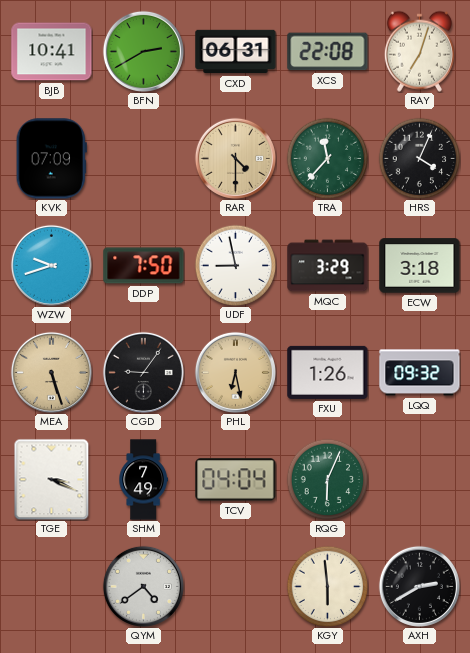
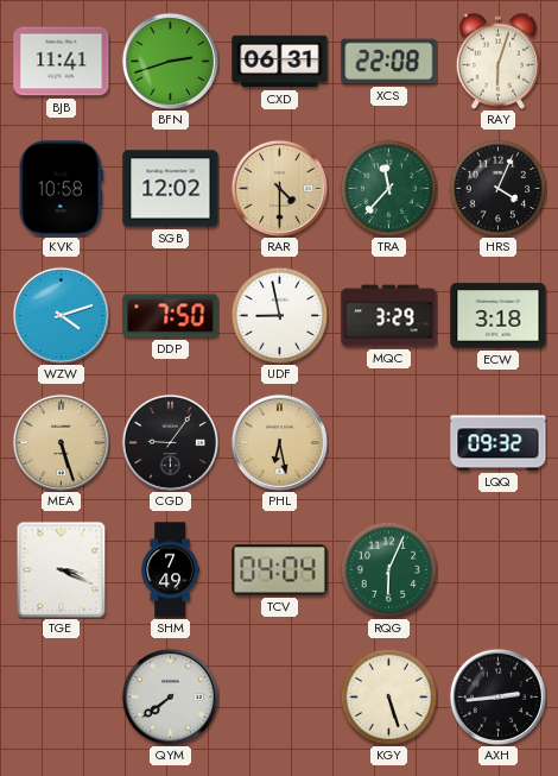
BJB: 10:41 -> 11:41 (62, 62)
BFN: 2:40 -> 2:42 (170, 61)
RAY: 7:03 -> 6:03 (497, 61)
KVK: 07:09 -> 10:58 (61, 189)
SGB: none -> 12:02 (171, 189)
WZW: 9:42 -> 4:12 (61, 315)
FXU: 1:26 -> none (328, 372)
QYM: 4:39 -> 7:39 (170, 696)
KGY: 5:59 -> 5:27 (388, 696)
AXH: 2:40 -> 2:44 (497, 696)
